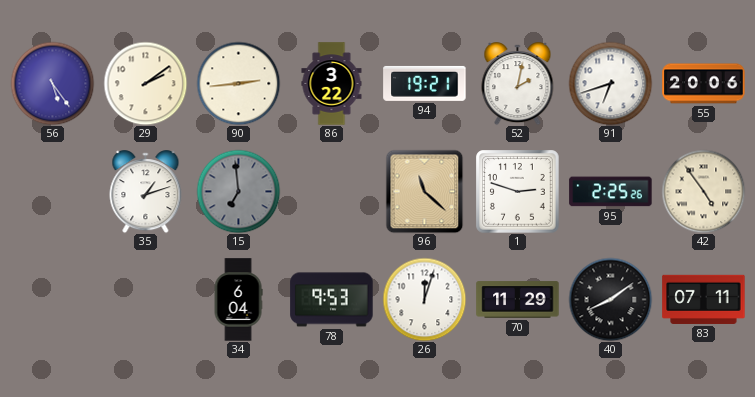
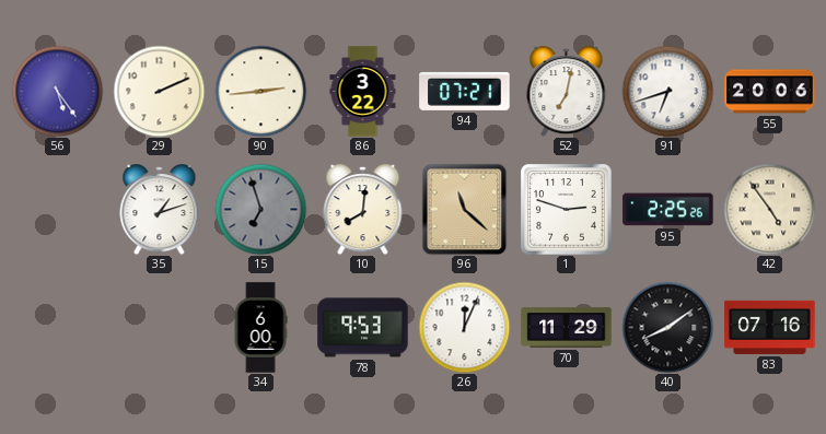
29: 2:09 -> 2:11 (159, 91)
94: 19:21 -> 07:21 (465, 91)
52: 2:02 -> 7:02 (567, 92)
15: 6:59 -> 6:57 (260, 209)
10: none -> 8:01 (363, 210)
34: 6:04 -> 6:00 (260, 328)
26: 12:03 -> 12:04 (464, 327)
83: 07:11 -> 07:16 (770, 327)
